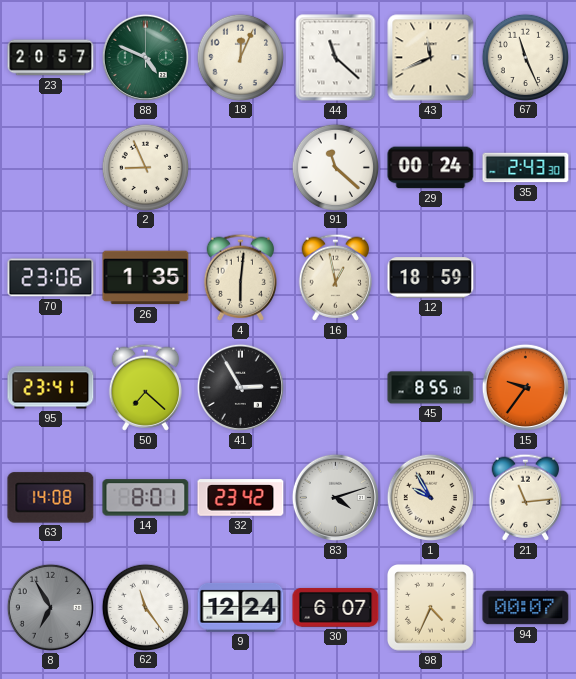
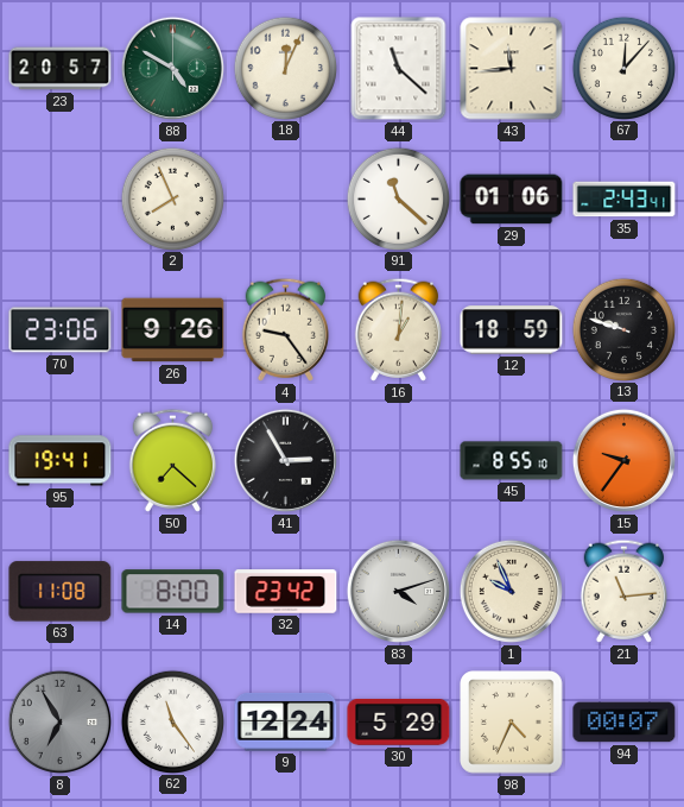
88: 4:49 -> 4:50 (172, 68)
43: 11:41 -> 11:44 (512, 69)
67: 11:26 -> 12:07 (623, 68)
2: 8:56 -> 7:56 (172, 198)
29: 00:24 -> 01:06 (512, 200)
35: 2:43:30 -> 2:43:41 (625, 200)
26: 1:35 -> 9:26 (173, 330)
4: 6:01 -> 9:24 (285, 329)
16: 12:58 -> 1:01 (398, 329)
13: none -> 9:48 (623, 329)
95: 23:41 -> 19:41 (61, 461)
63: 14:08 -> 11:08 (61, 592)
14: 8:01 -> 8:00 (173, 592)
1: 9:55 -> 9:56 (511, 591)
30: 6:07 -> 5:29 (399, 721)
